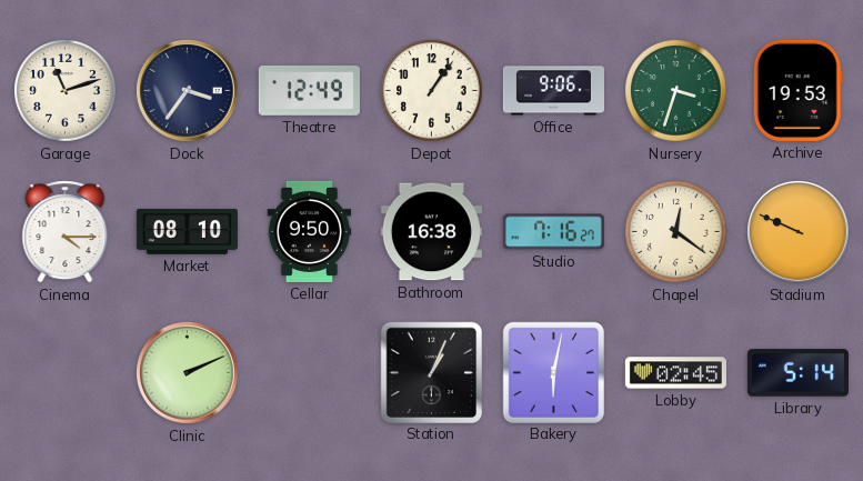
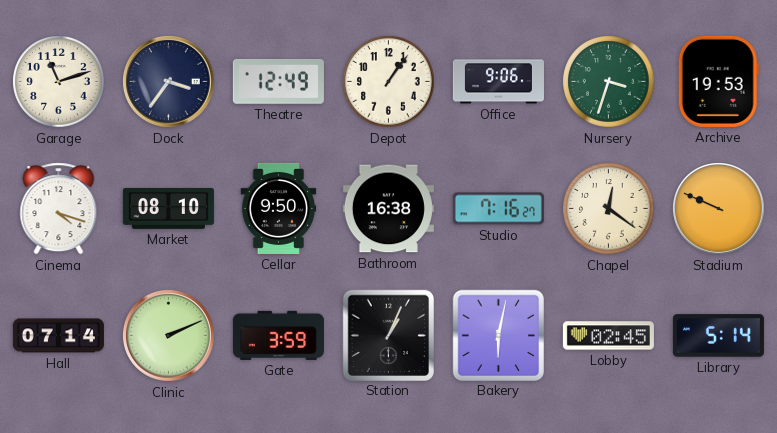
Cinema: 4:15 -> 4:18 (59, 209)
Hall: none -> 07:14 (58, 336)
Gate: none -> 3:59 (278, 335)
